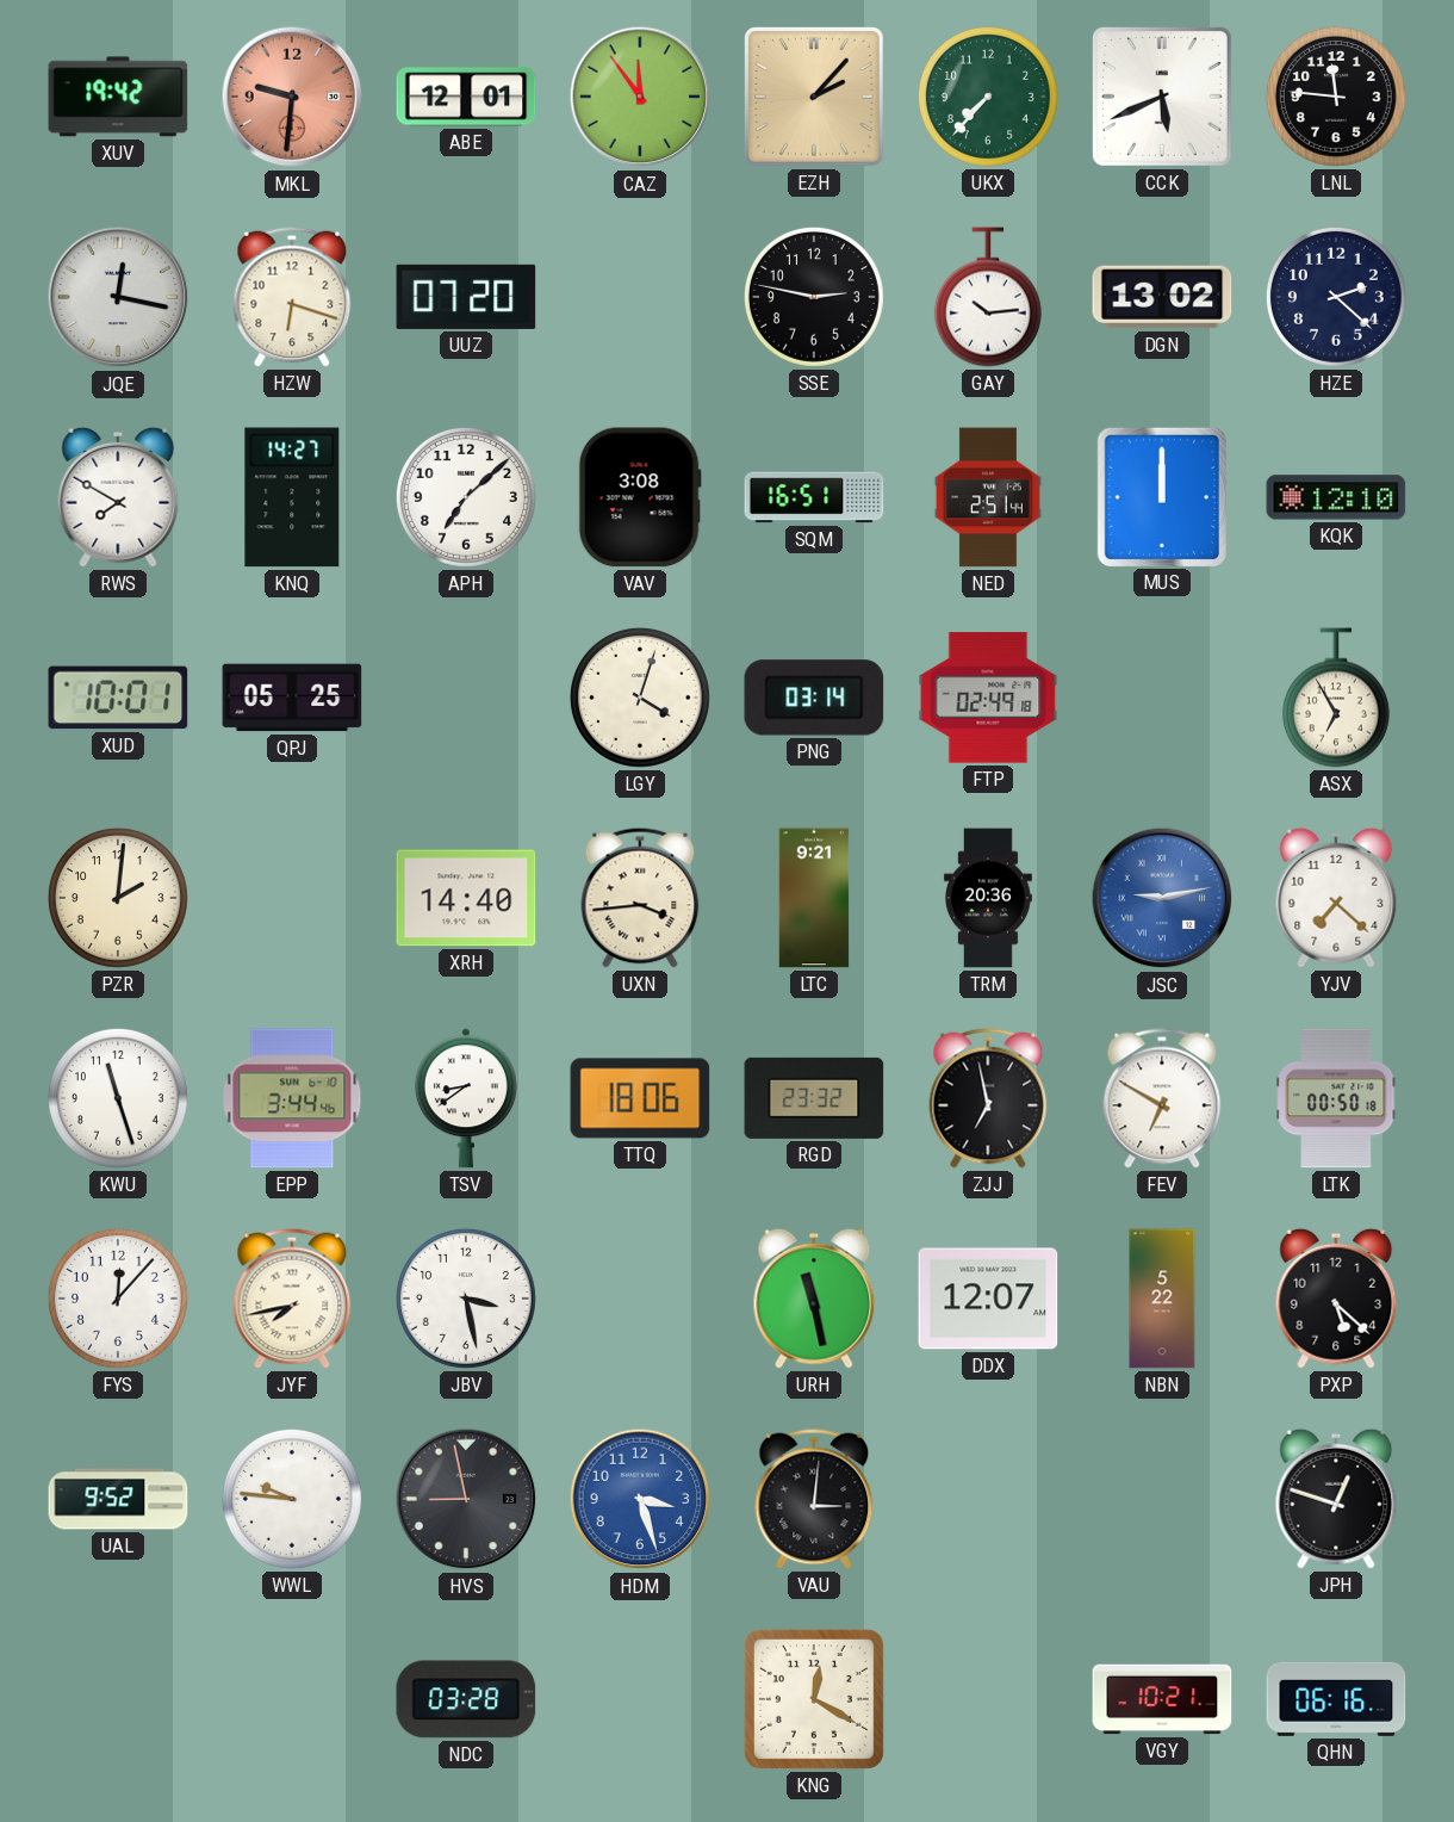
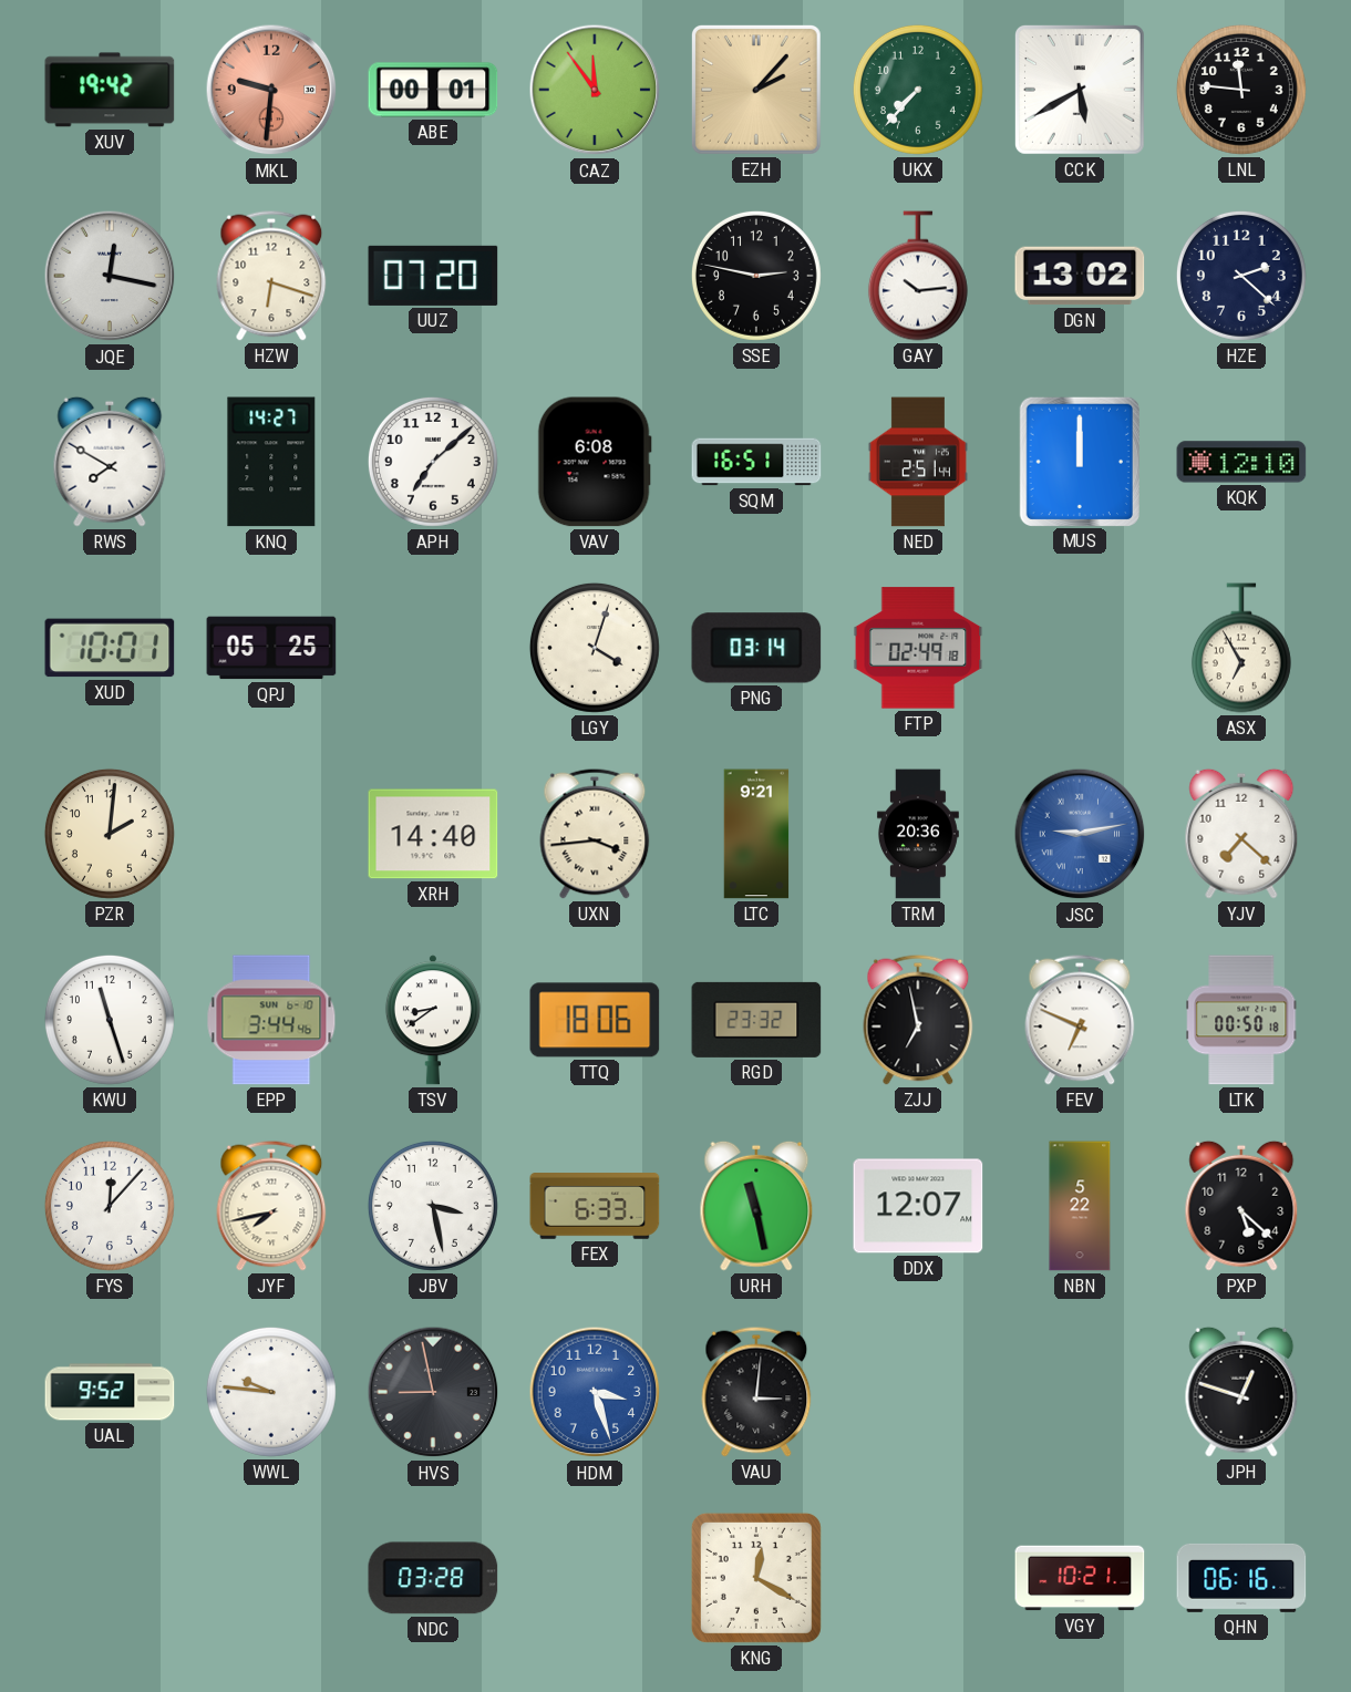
ABE: 12:01 -> 00:01 (433, 90)
CCK: 5:41 -> 5:40 (1080, 91)
VAV: 3:08 -> 6:08 (595, 462)
FEV: 6:50 -> 6:49 (1080, 1020)
FEX: none -> 6:33 (595, 1206)
